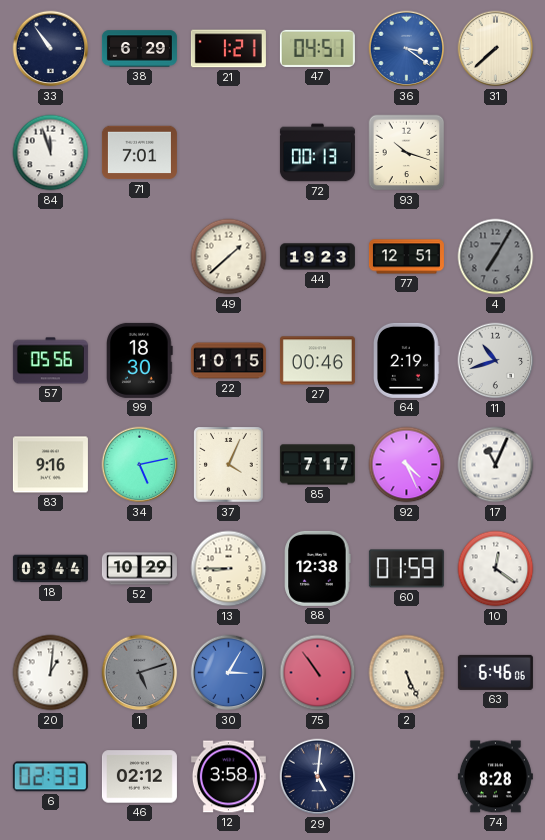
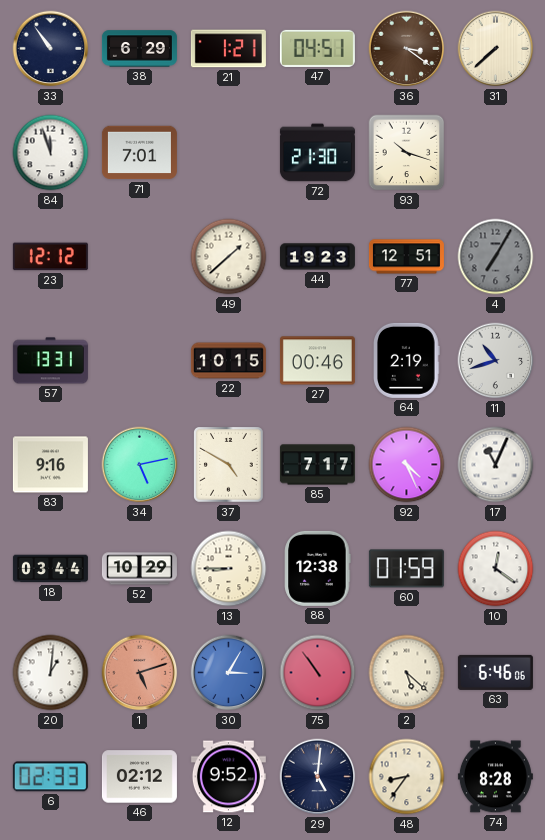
36 dial: blue -> brown (407, 49)
72: 00:13 -> 21:30 (317, 153)
23: none -> 12:12 (50, 257)
57: 05:56 -> 13:31 (50, 361)
99: 18:30 -> none (140, 360)
37: 4:04 -> 4:50 (229, 465)
1 dial: grey -> salmon (140, 673)
2: 5:26 -> 5:22 (407, 673)
12: 3:58 -> 9:52 (228, 777)
48: none -> 8:36 (407, 777)
